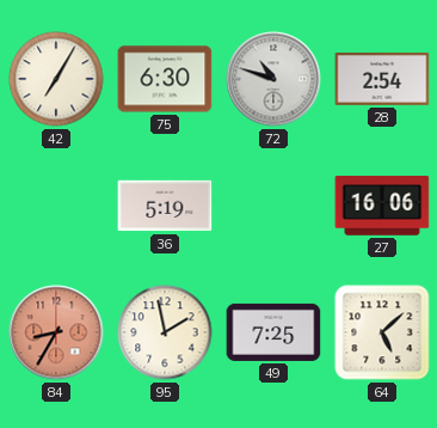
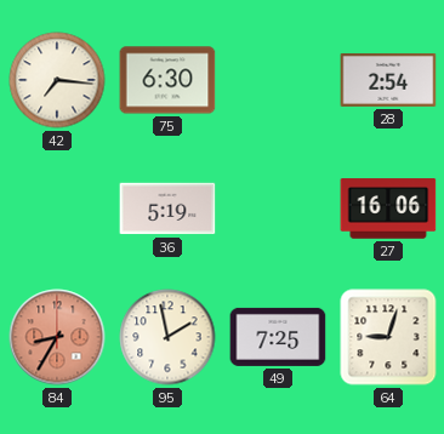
42: 7:05 -> 7:16 (57, 80)
72: 10:48 -> none (273, 79)
64: 5:08 -> 9:03 (388, 337)
